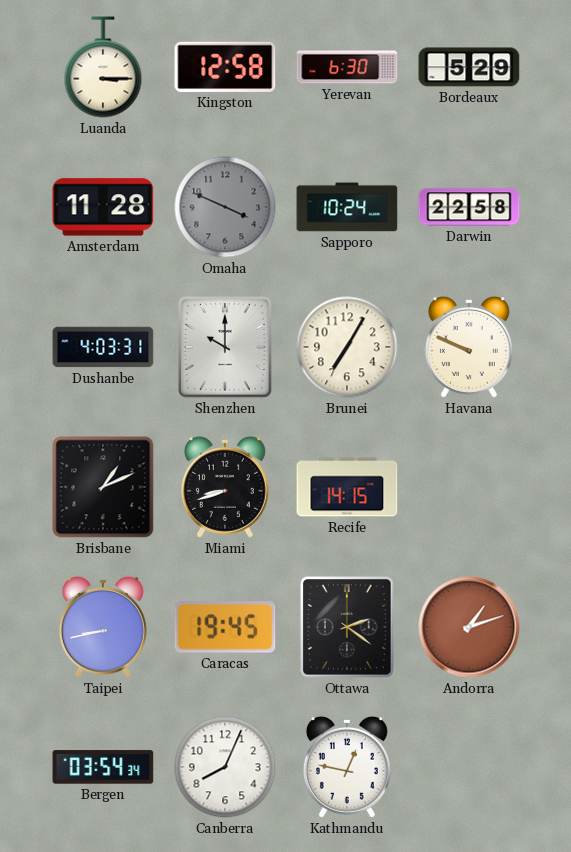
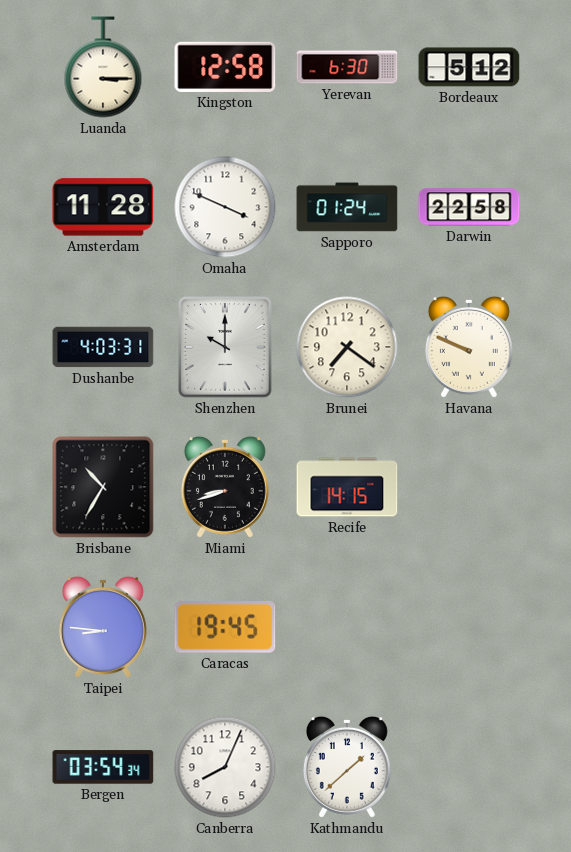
Bordeaux: 5:29 -> 5:12 (469, 67)
Omaha dial: grey -> white (225, 207)
Sapporo: 10:24 -> 01:24 (347, 207)
Brunei: 7:05 -> 7:21 (347, 347)
Brisbane: 1:11 -> 10:35 (103, 487)
Taipei: 8:43 -> 8:46 (103, 627)
Ottawa: 2:21 -> none (347, 627)
Andorra: 1:12 -> none (469, 627)
Kathmandu: 12:47 -> 1:38 (347, 767)
